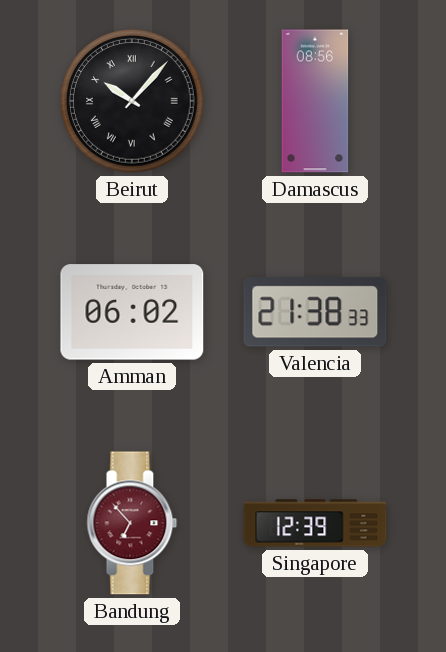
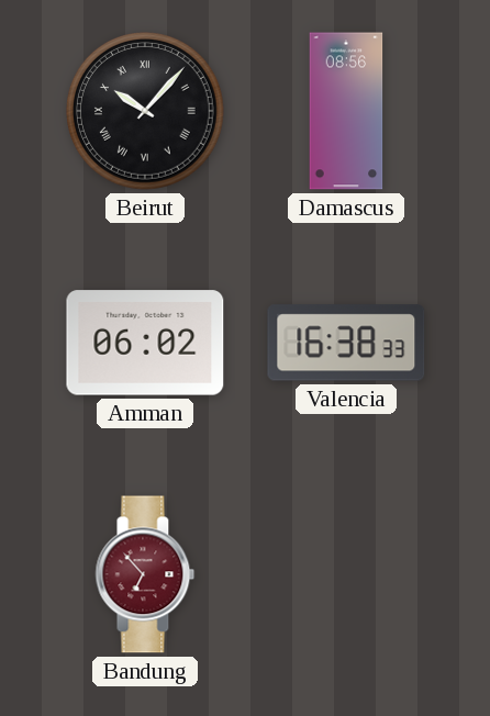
Valencia: 21:38 -> 16:38 (346, 343)
Singapore: 12:39 -> none (315, 523)
